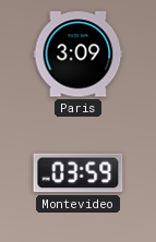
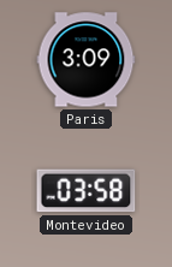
Montevideo: 03:59 -> 03:58 (87, 191)
